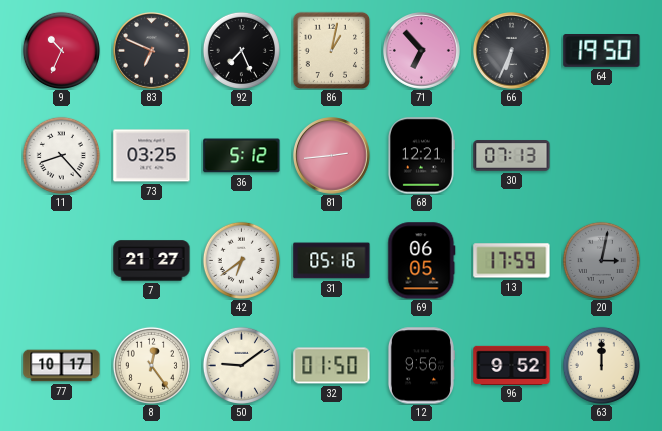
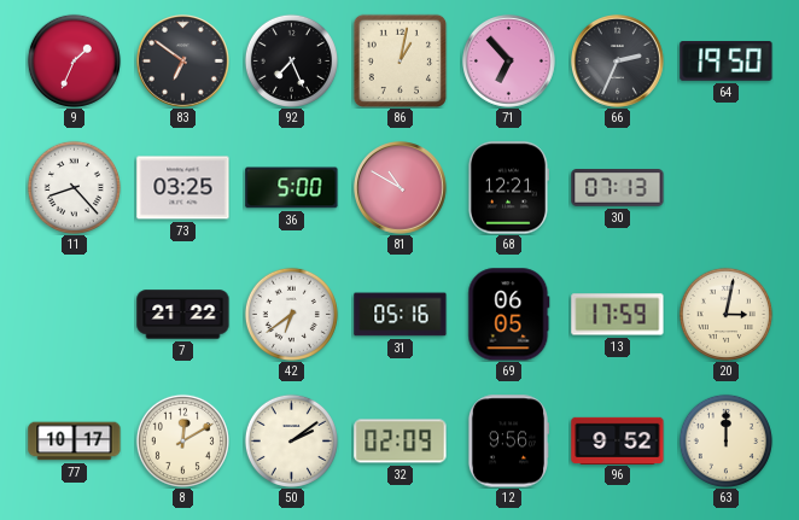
9: 10:34 -> 1:34 (74, 60)
83: 6:49 -> 6:51 (183, 62)
66: 6:34 -> 2:34 (618, 62)
36: 5:12 -> 5:00 (292, 188)
81: 2:44 -> 10:50 (401, 188)
7: 21:27 -> 21:22 (183, 315)
20 dial: grey -> cream (725, 314)
8: 12:24 -> 12:10 (182, 440)
50: 9:09 -> 2:09 (291, 440)
32: 01:50 -> 02:09 (401, 442)
